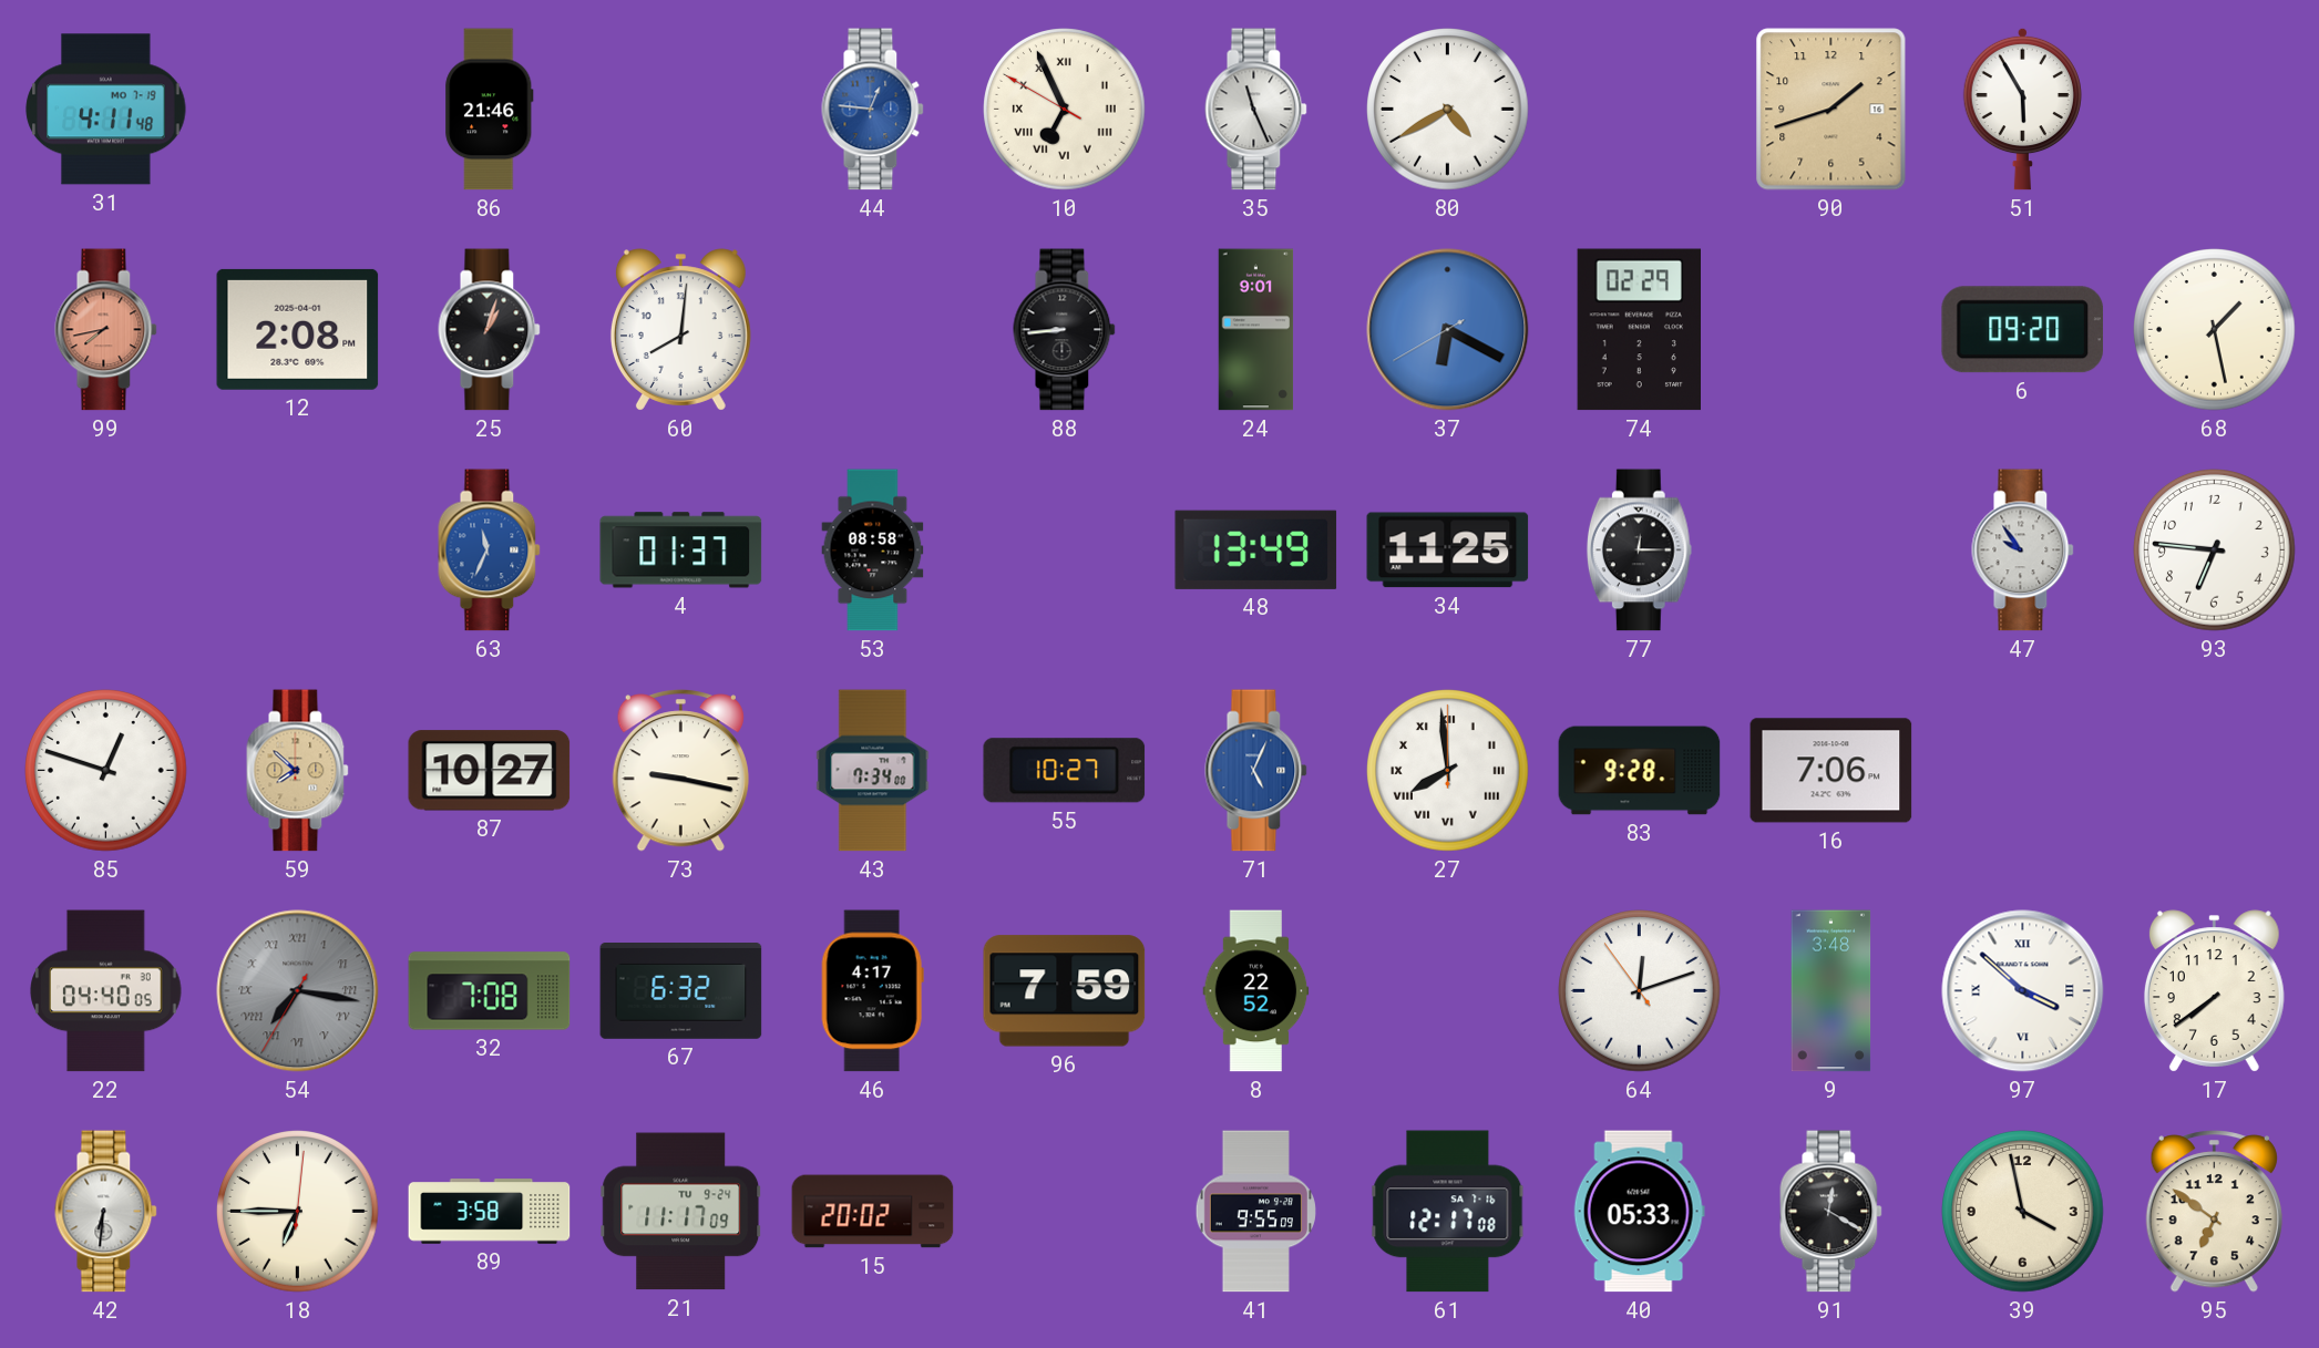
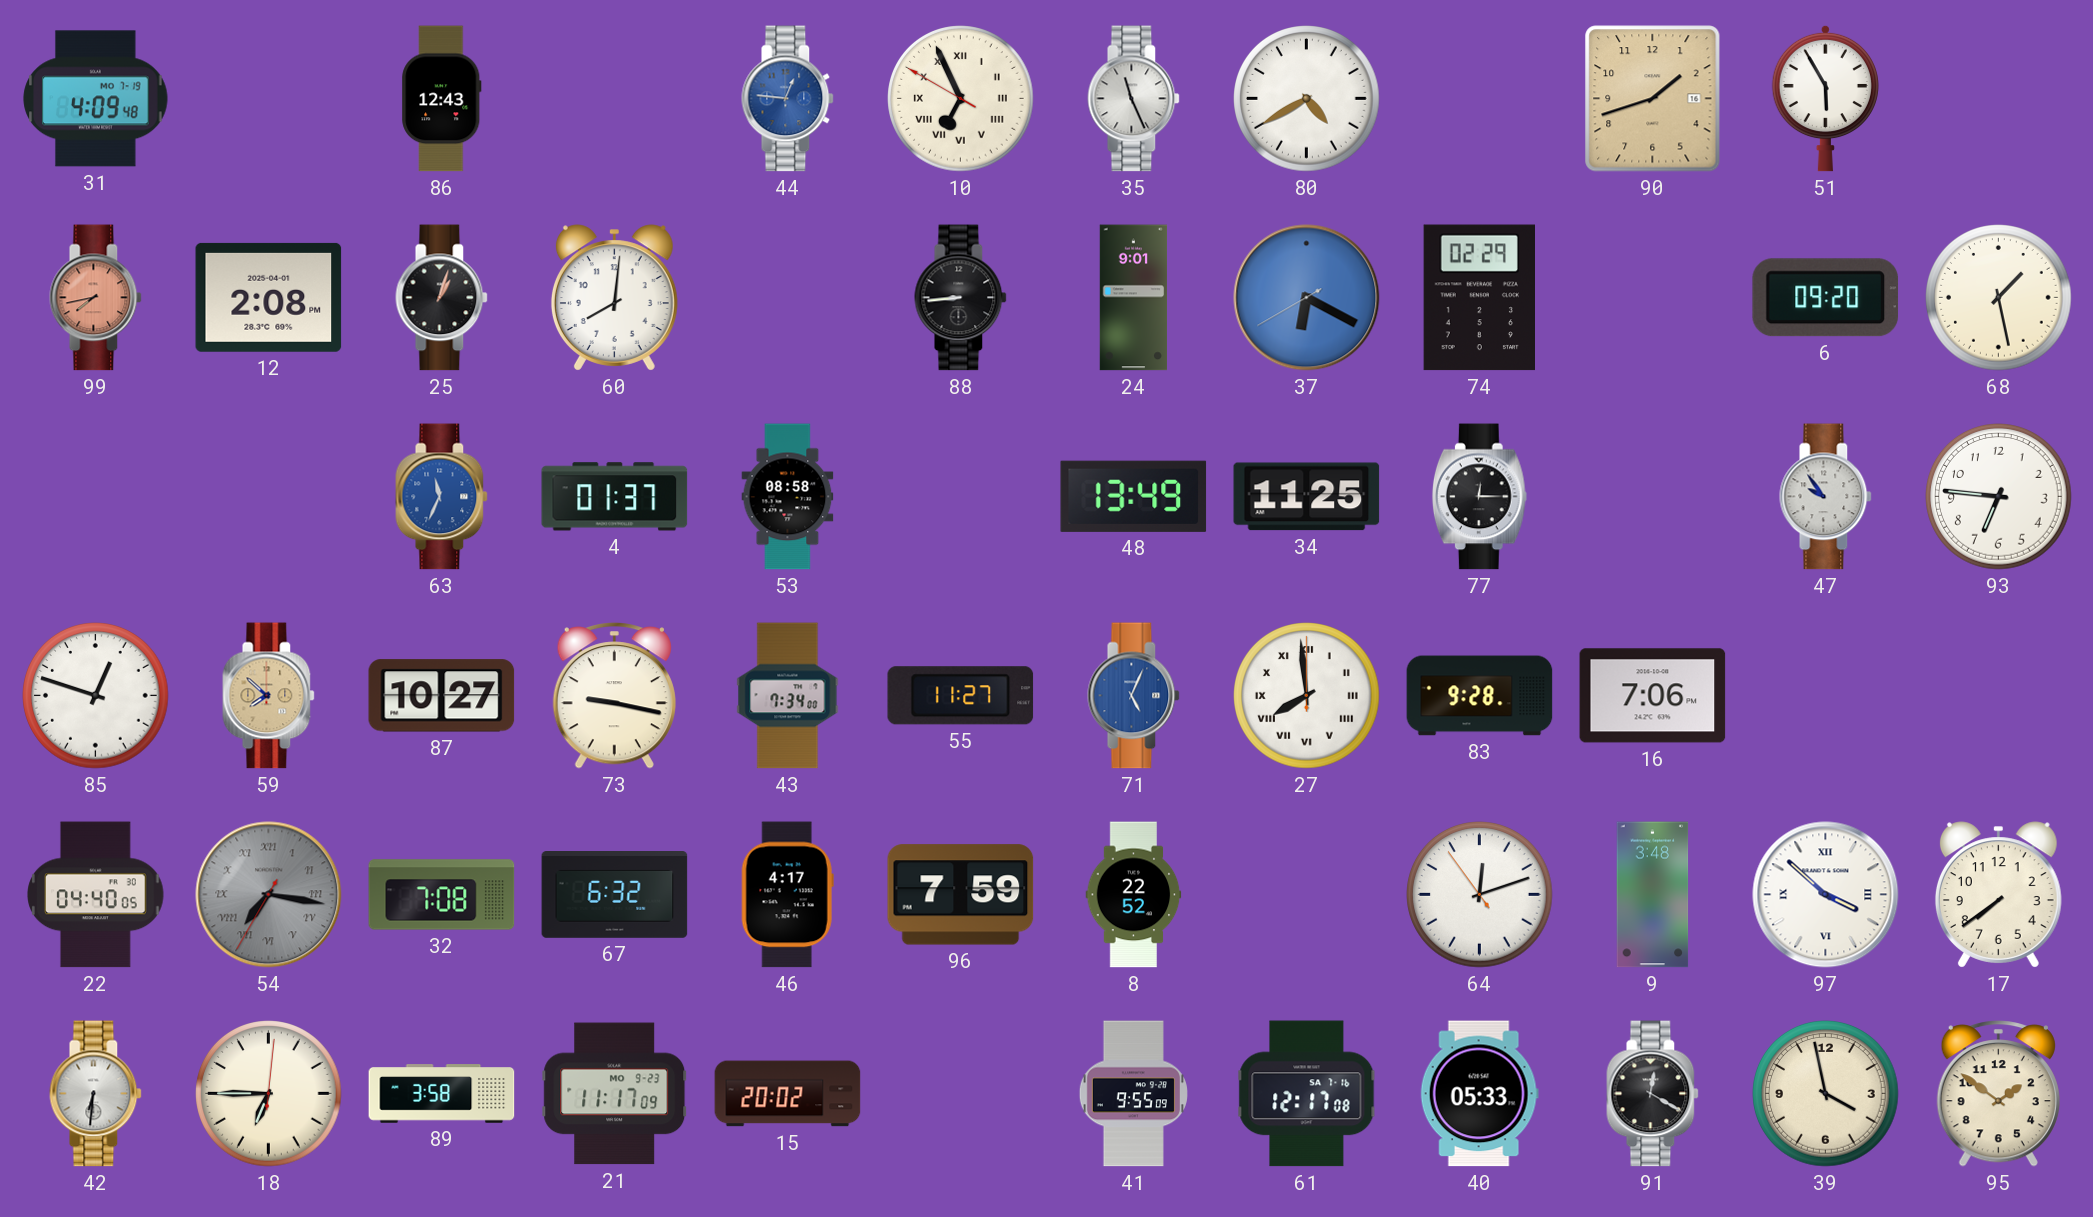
31: 4:11 -> 4:09 (96, 99)
86: 21:46 -> 12:43 (442, 99)
55: 10:27 -> 11:27 (961, 696)
21 date: TU 9-24 -> MO 9-23 (615, 1094)
95: 6:51 -> 1:51 (1998, 1094)
